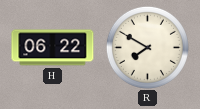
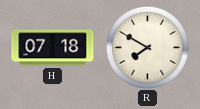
H: 06:22 -> 07:18 (53, 48)
